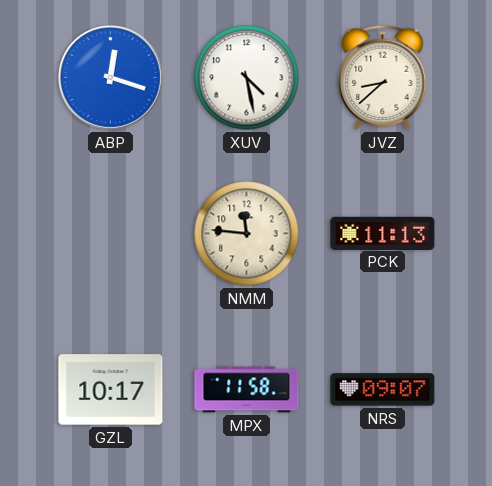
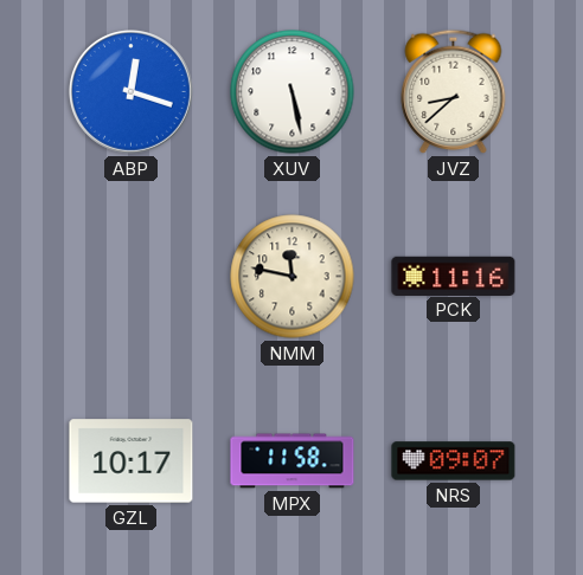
XUV: 4:28 -> 5:28 (293, 92)
NMM: 11:46 -> 11:47 (293, 277)
PCK: 11:13 -> 11:16 (454, 276)
